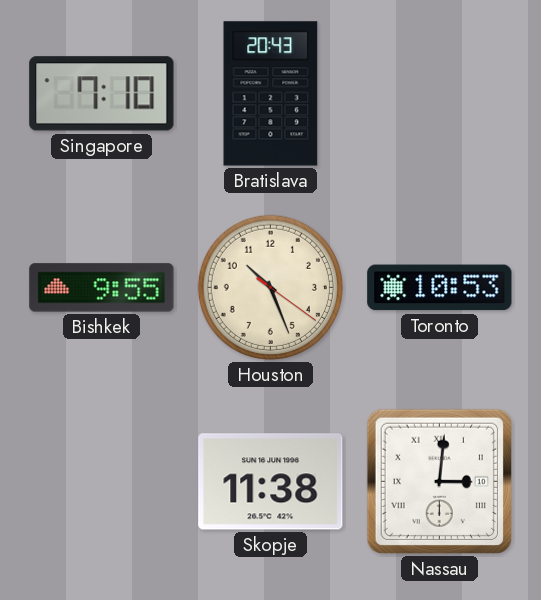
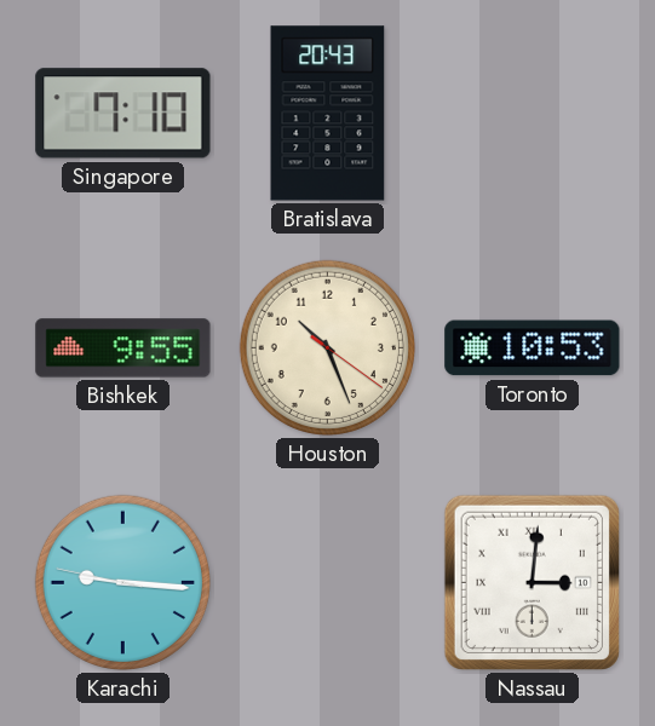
Karachi: none -> 9:15 (122, 582)
Skopje: 11:38 -> none (271, 482)
